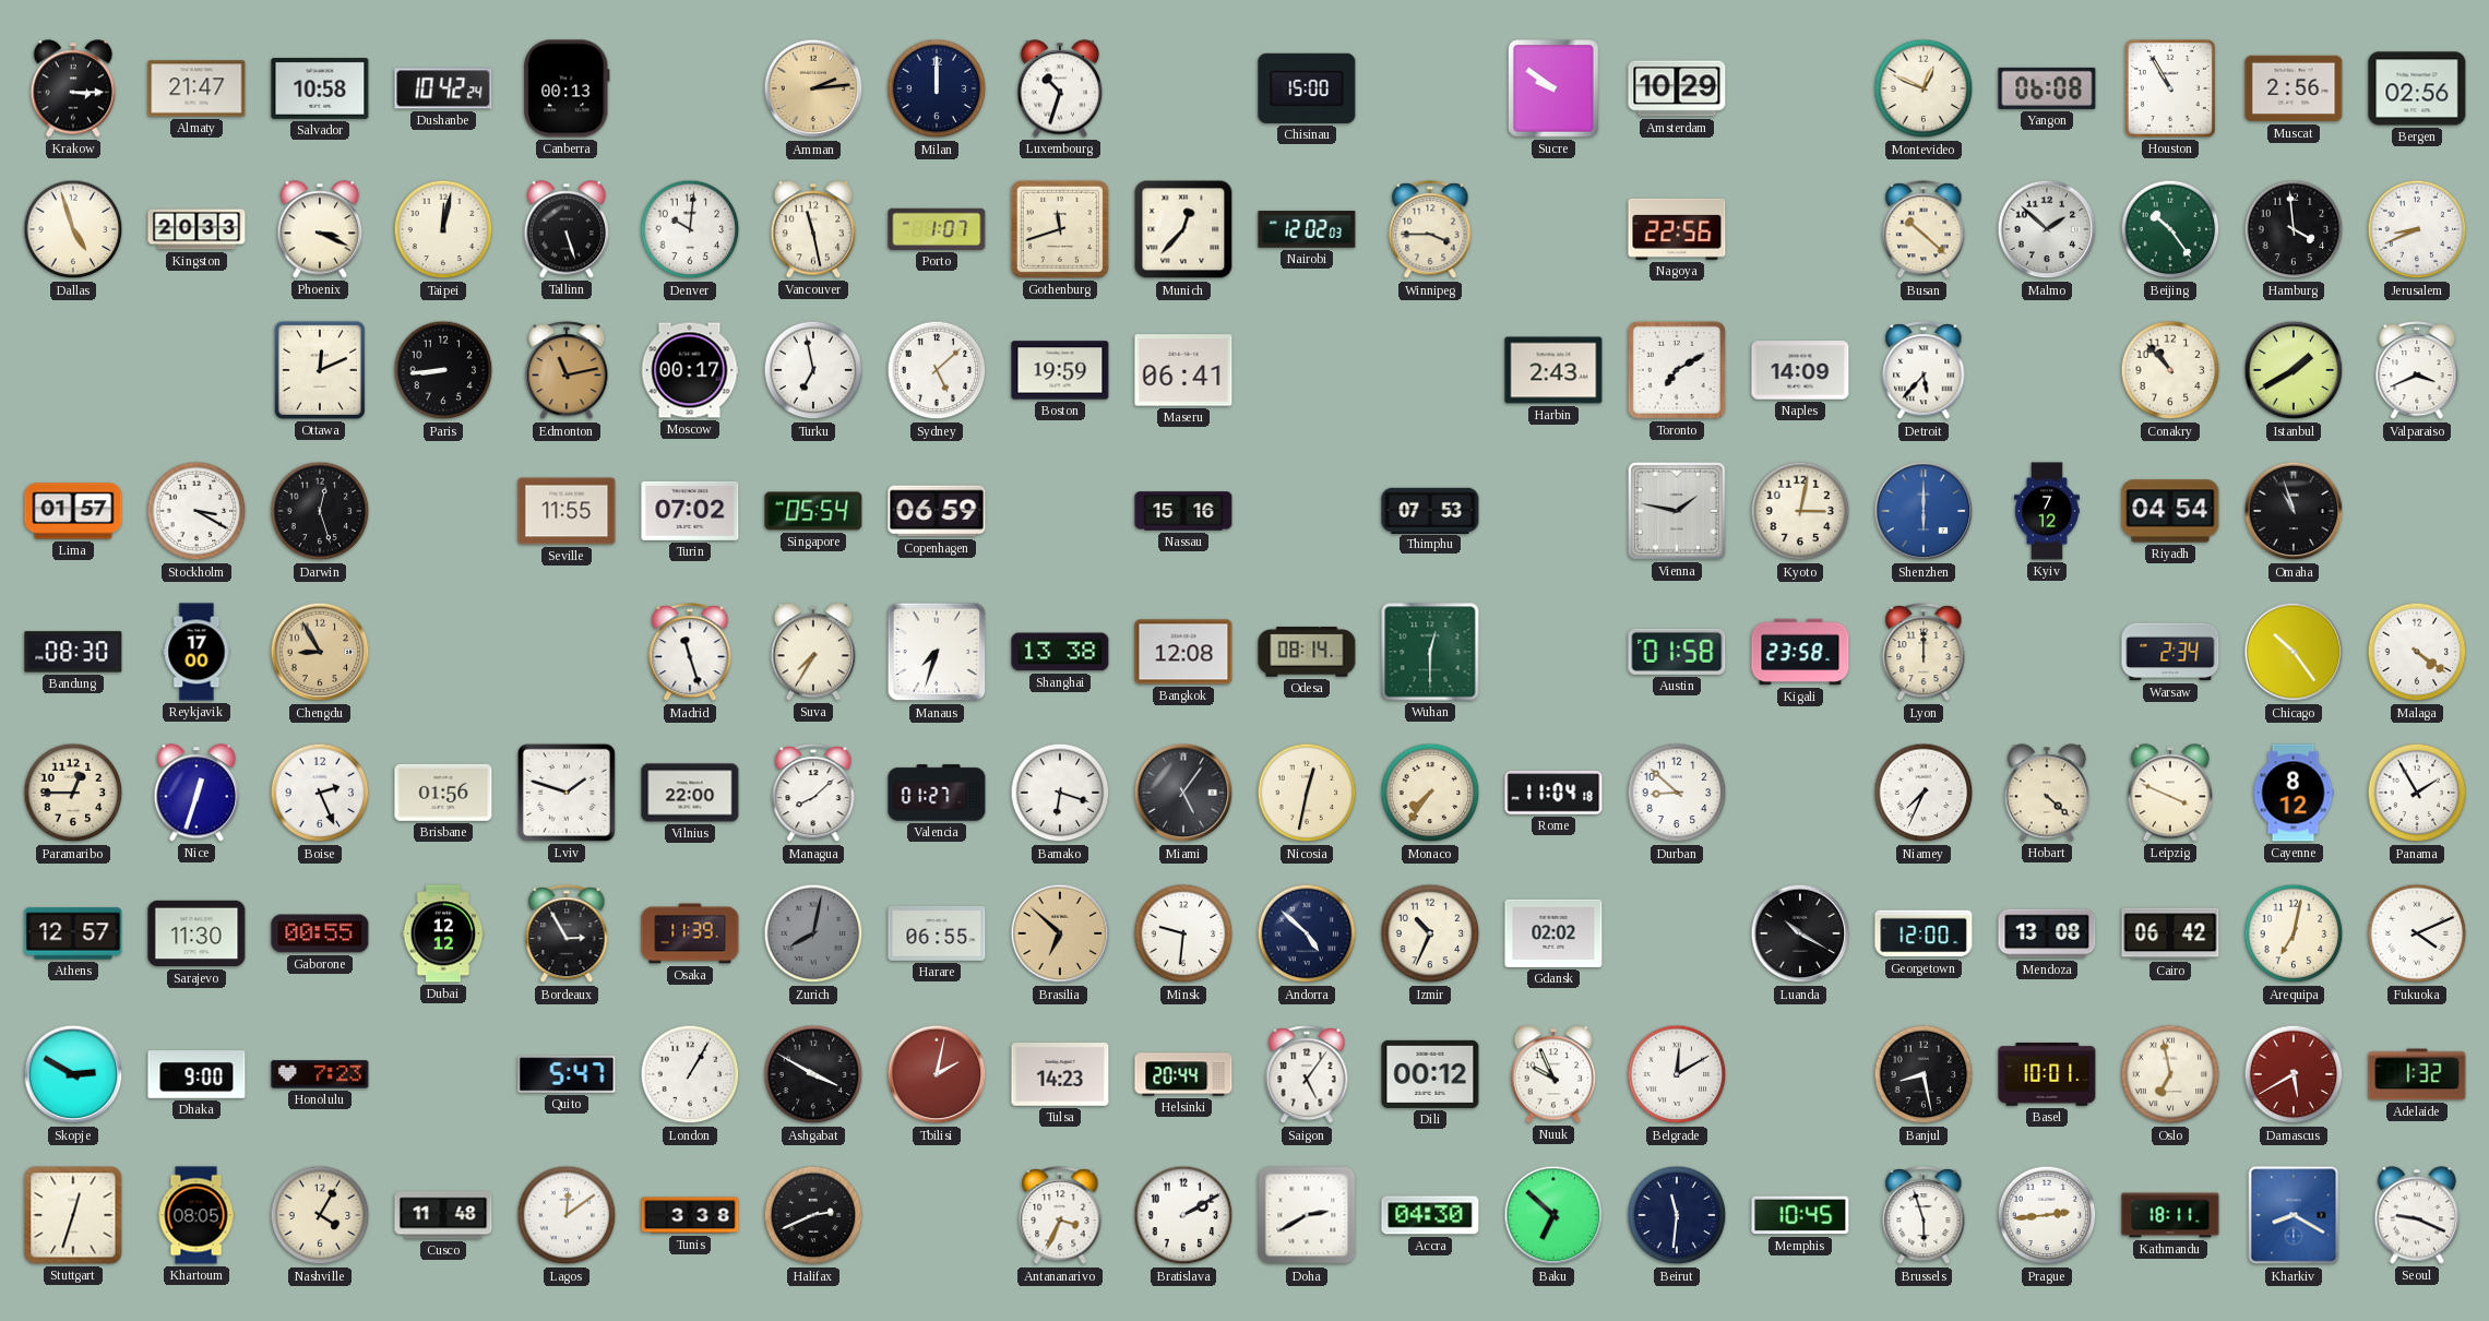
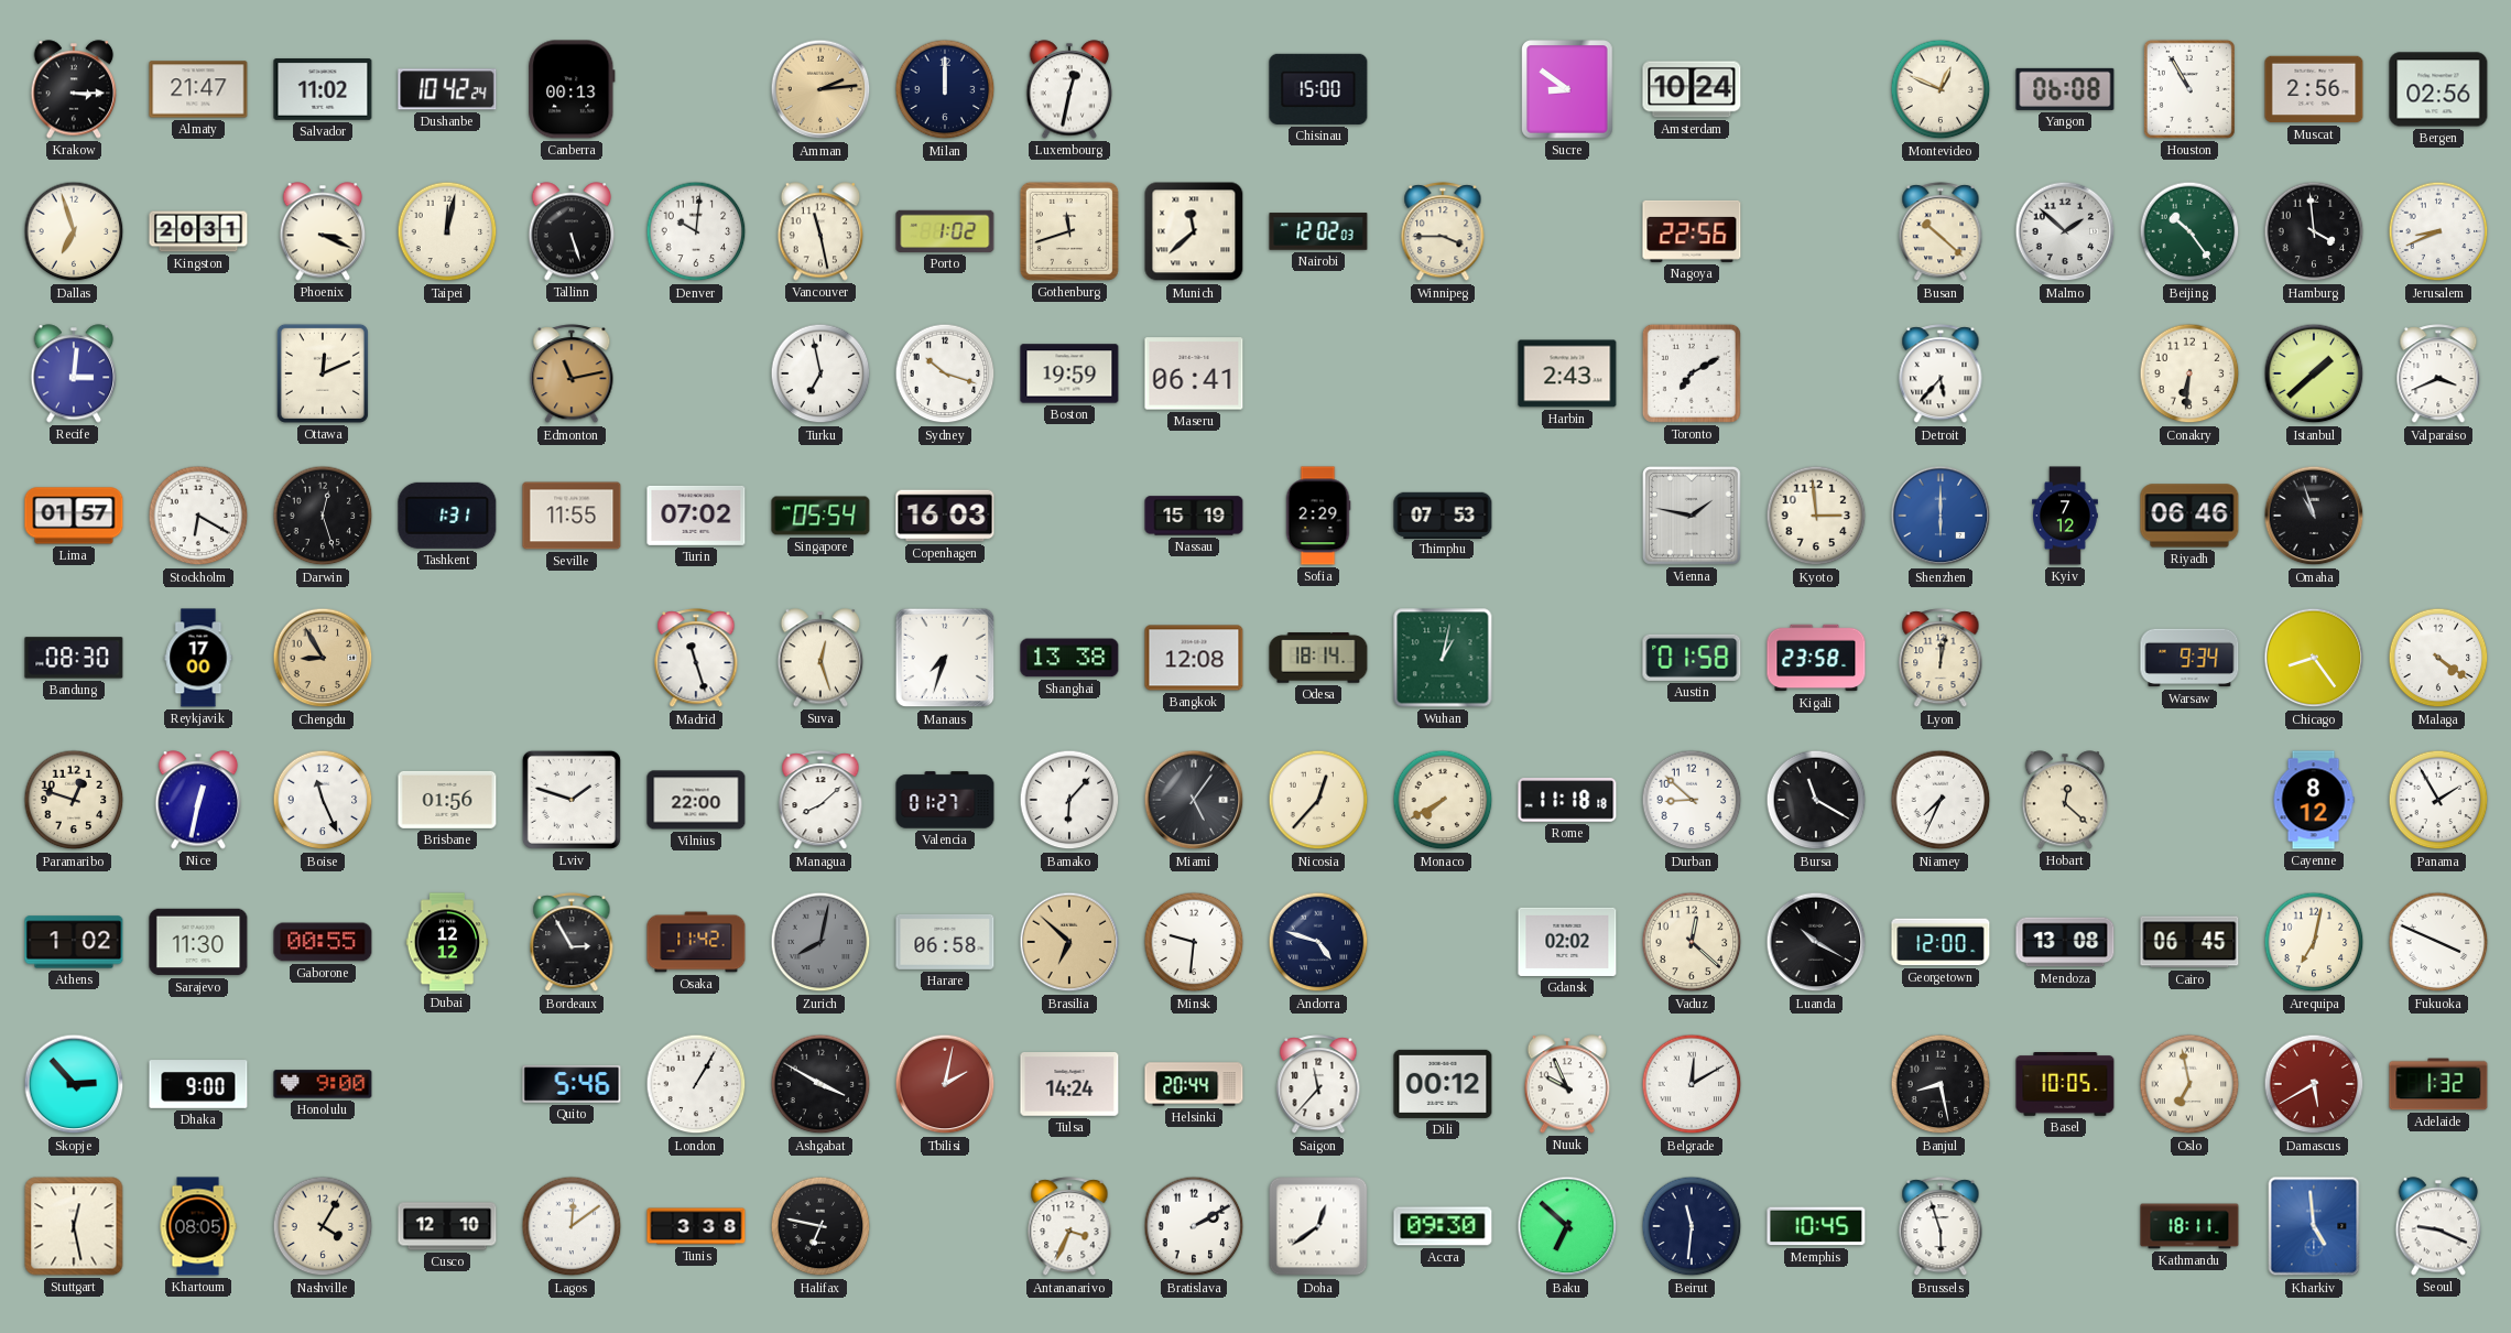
Salvador: 10:58 -> 11:02 (323, 90)
Luxembourg: 10:33 -> 12:32 (1069, 89)
Sucre: 9:51 -> 8:51 (1567, 89)
Amsterdam: 10:29 -> 10:24 (1692, 89)
Dallas: 4:57 -> 6:57 (74, 231)
Kingston: 20:33 -> 20:31 (198, 231)
Porto: 1:07 -> 1:02 (945, 231)
Munich: 12:37 -> 11:38 (1194, 231)
Recife: none -> 3:01 (74, 373)
Paris: 8:44 -> none (443, 370)
Moscow: 00:17 -> none (690, 370)
Sydney: 5:08 -> 10:18 (945, 373)
Naples: 14:09 -> none (1800, 370)
Conakry: 10:53 -> 6:31 (2189, 373)
Istanbul: 1:40 -> 1:38 (2314, 373)
Stockholm: 3:20 -> 6:20 (198, 516)
Tashkent: none -> 1:31 (447, 516)
Copenhagen: 06:59 -> 16:03 (945, 516)
Nassau: 15:16 -> 15:19 (1194, 516)
Sofia: none -> 2:29 (1318, 516)
Kyoto: 3:02 -> 2:59 (1816, 516)
Riyadh: 04:54 -> 06:46 (2189, 516)
Suva: 7:35 -> 12:27 (820, 658)
Odesa: 08:14 -> 18:14 (1318, 658)
Wuhan: 12:30 -> 1:02 (1443, 658)
Lyon: 12:00 -> 12:02 (1941, 659)
Warsaw: 2:34 -> 9:34 (2189, 658)
Chicago: 10:24 -> 8:24 (2314, 658)
Paramaribo: 12:45 -> 12:48 (74, 800)
Nice: 12:33 -> 12:32 (198, 800)
Boise: 2:26 -> 11:26 (323, 800)
Bamako: 6:18 -> 6:07 (1069, 800)
Nicosia: 12:32 -> 12:37 (1318, 800)
Monaco: 7:36 -> 7:40 (1443, 800)
Rome: 11:04 -> 11:18 (1567, 800)
Bursa: none -> 11:20 (1816, 800)
Hobart: 4:22 -> 12:22 (2065, 800)
Leipzig: 3:49 -> none (2170, 793)
Athens: 12:57 -> 1:02 (74, 942)
Osaka: 11:39 -> 11:42 (696, 942)
Harare: 06:55 -> 06:58 (945, 942)
Andorra: 4:52 -> 4:48 (1318, 942)
Izmir: 10:34 -> none (1430, 933)
Vaduz: none -> 12:22 (1692, 942)
Cairo: 06:42 -> 06:45 (2189, 942)
Fukuoka: 4:11 -> 3:49 (2438, 942)
Skopje: 2:50 -> 2:53 (74, 1084)
Honolulu: 7:23 -> 9:00 (323, 1084)
Quito: 5:47 -> 5:46 (572, 1084)
Tulsa: 14:23 -> 14:24 (1069, 1085)
Saigon: 5:06 -> 11:37 (1318, 1085)
Basel: 10:01 -> 10:05 (2065, 1085)
Stuttgart: 12:33 -> 12:28 (74, 1226)
Cusco: 11:48 -> 12:10 (447, 1226)
Halifax: 2:41 -> 6:47 (820, 1226)
Doha: 2:40 -> 12:39 (1318, 1226)
Accra: 04:30 -> 09:30 (1443, 1226)
Prague: 2:44 -> none (2047, 1215)
Kharkiv: 8:20 -> 4:59 (2314, 1226)
